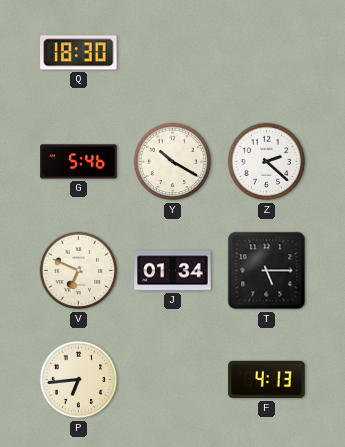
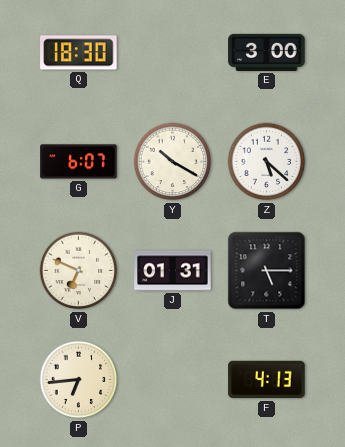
E: none -> 3:00 (267, 52)
G: 5:46 -> 6:07 (79, 162)
Z: 2:22 -> 5:22 (267, 162)
J: 01:34 -> 01:31 (173, 271)
